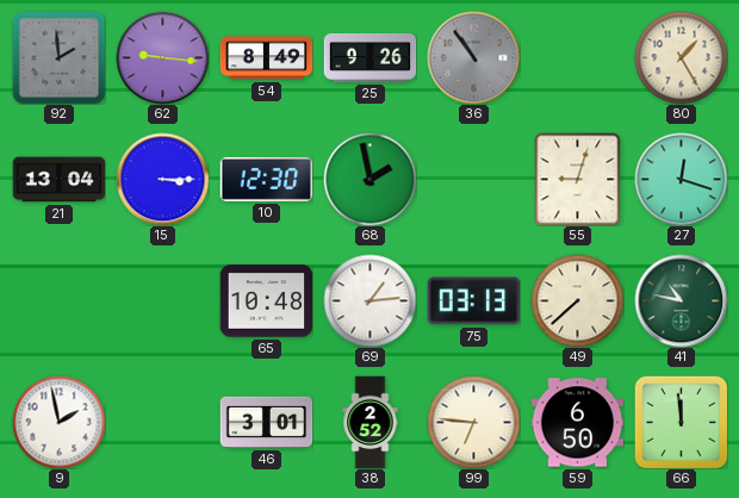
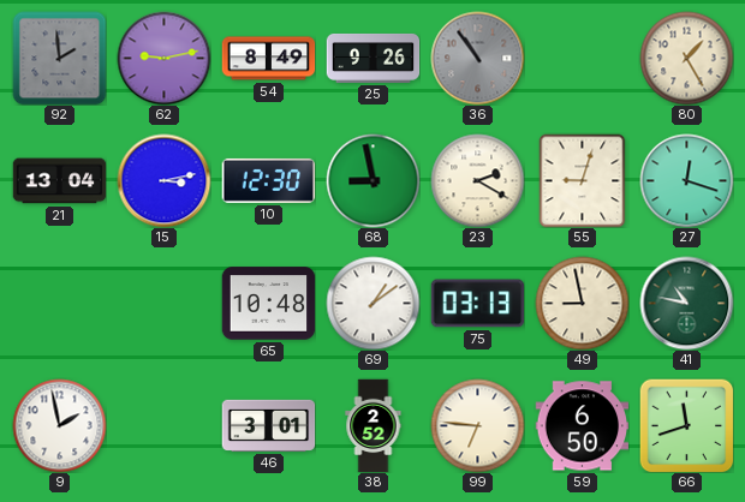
62: 9:16 -> 9:13 (163, 58)
15: 3:15 -> 3:13 (163, 180)
68: 1:58 -> 8:58 (372, 180)
23: none -> 2:20 (477, 180)
69: 1:14 -> 1:09 (372, 303)
49: 7:38 -> 8:58 (582, 303)
66: 11:59 -> 11:42 (686, 425)
